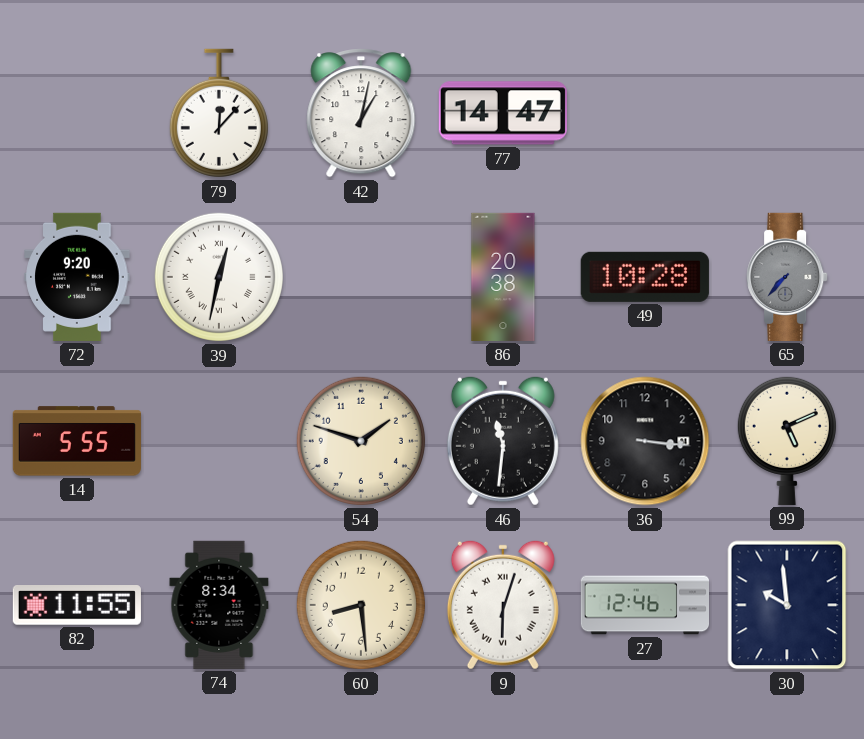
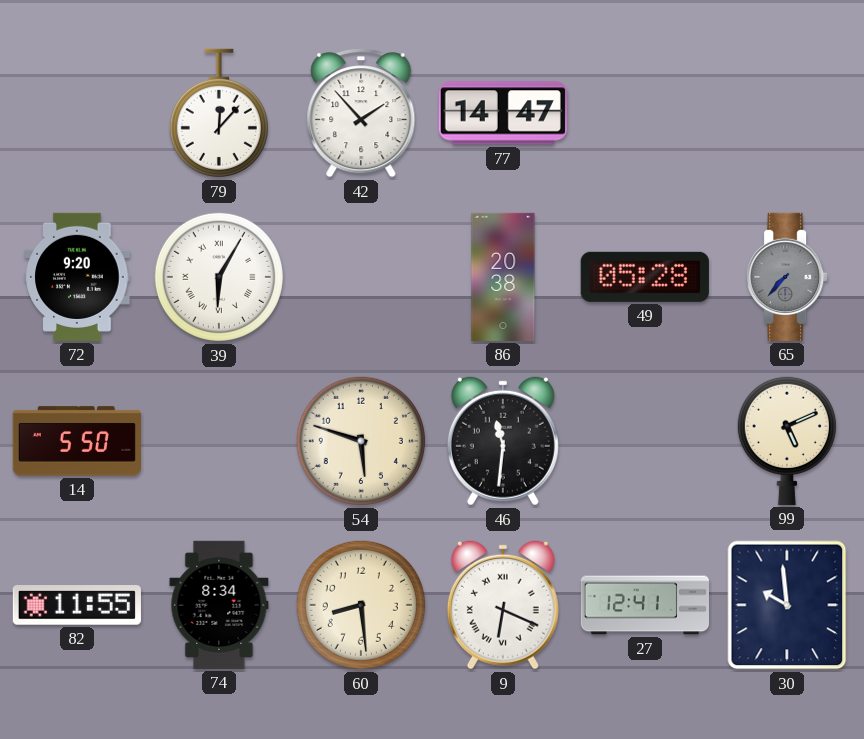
42: 1:02 -> 1:53 (361, 113)
39: 12:32 -> 6:05 (219, 277)
49: 10:28 -> 05:28 (645, 277)
14: 5:55 -> 5:50 (77, 441)
54: 1:48 -> 5:48 (361, 441)
36: 3:16 -> none (645, 441)
9: 6:03 -> 6:19 (503, 605)
27: 12:46 -> 12:41 (644, 605)
